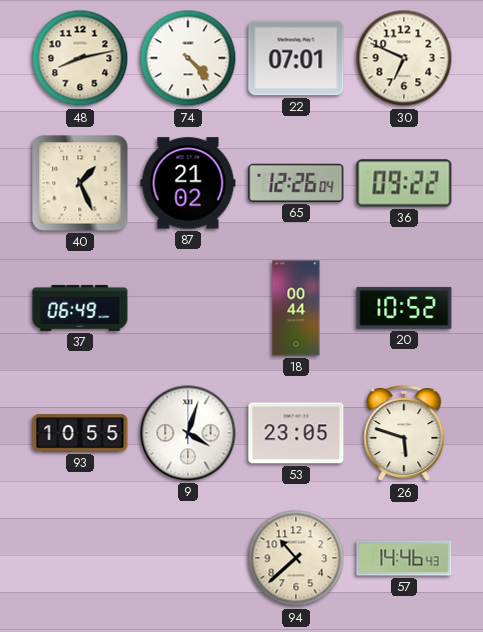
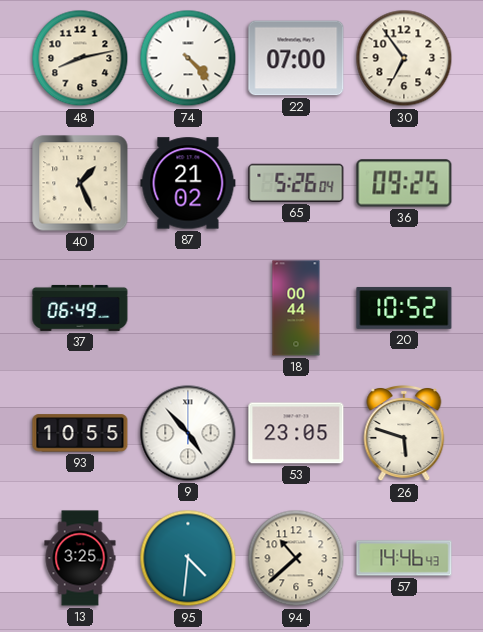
22: 07:01 -> 07:00 (296, 58)
30: 6:49 -> 6:54 (404, 58)
65: 12:26 -> 5:26 (296, 183)
36: 09:22 -> 09:25 (404, 183)
9: 4:03 -> 4:53 (188, 433)
13: none -> 3:25 (80, 558)
95: none -> 4:31 (188, 558)
